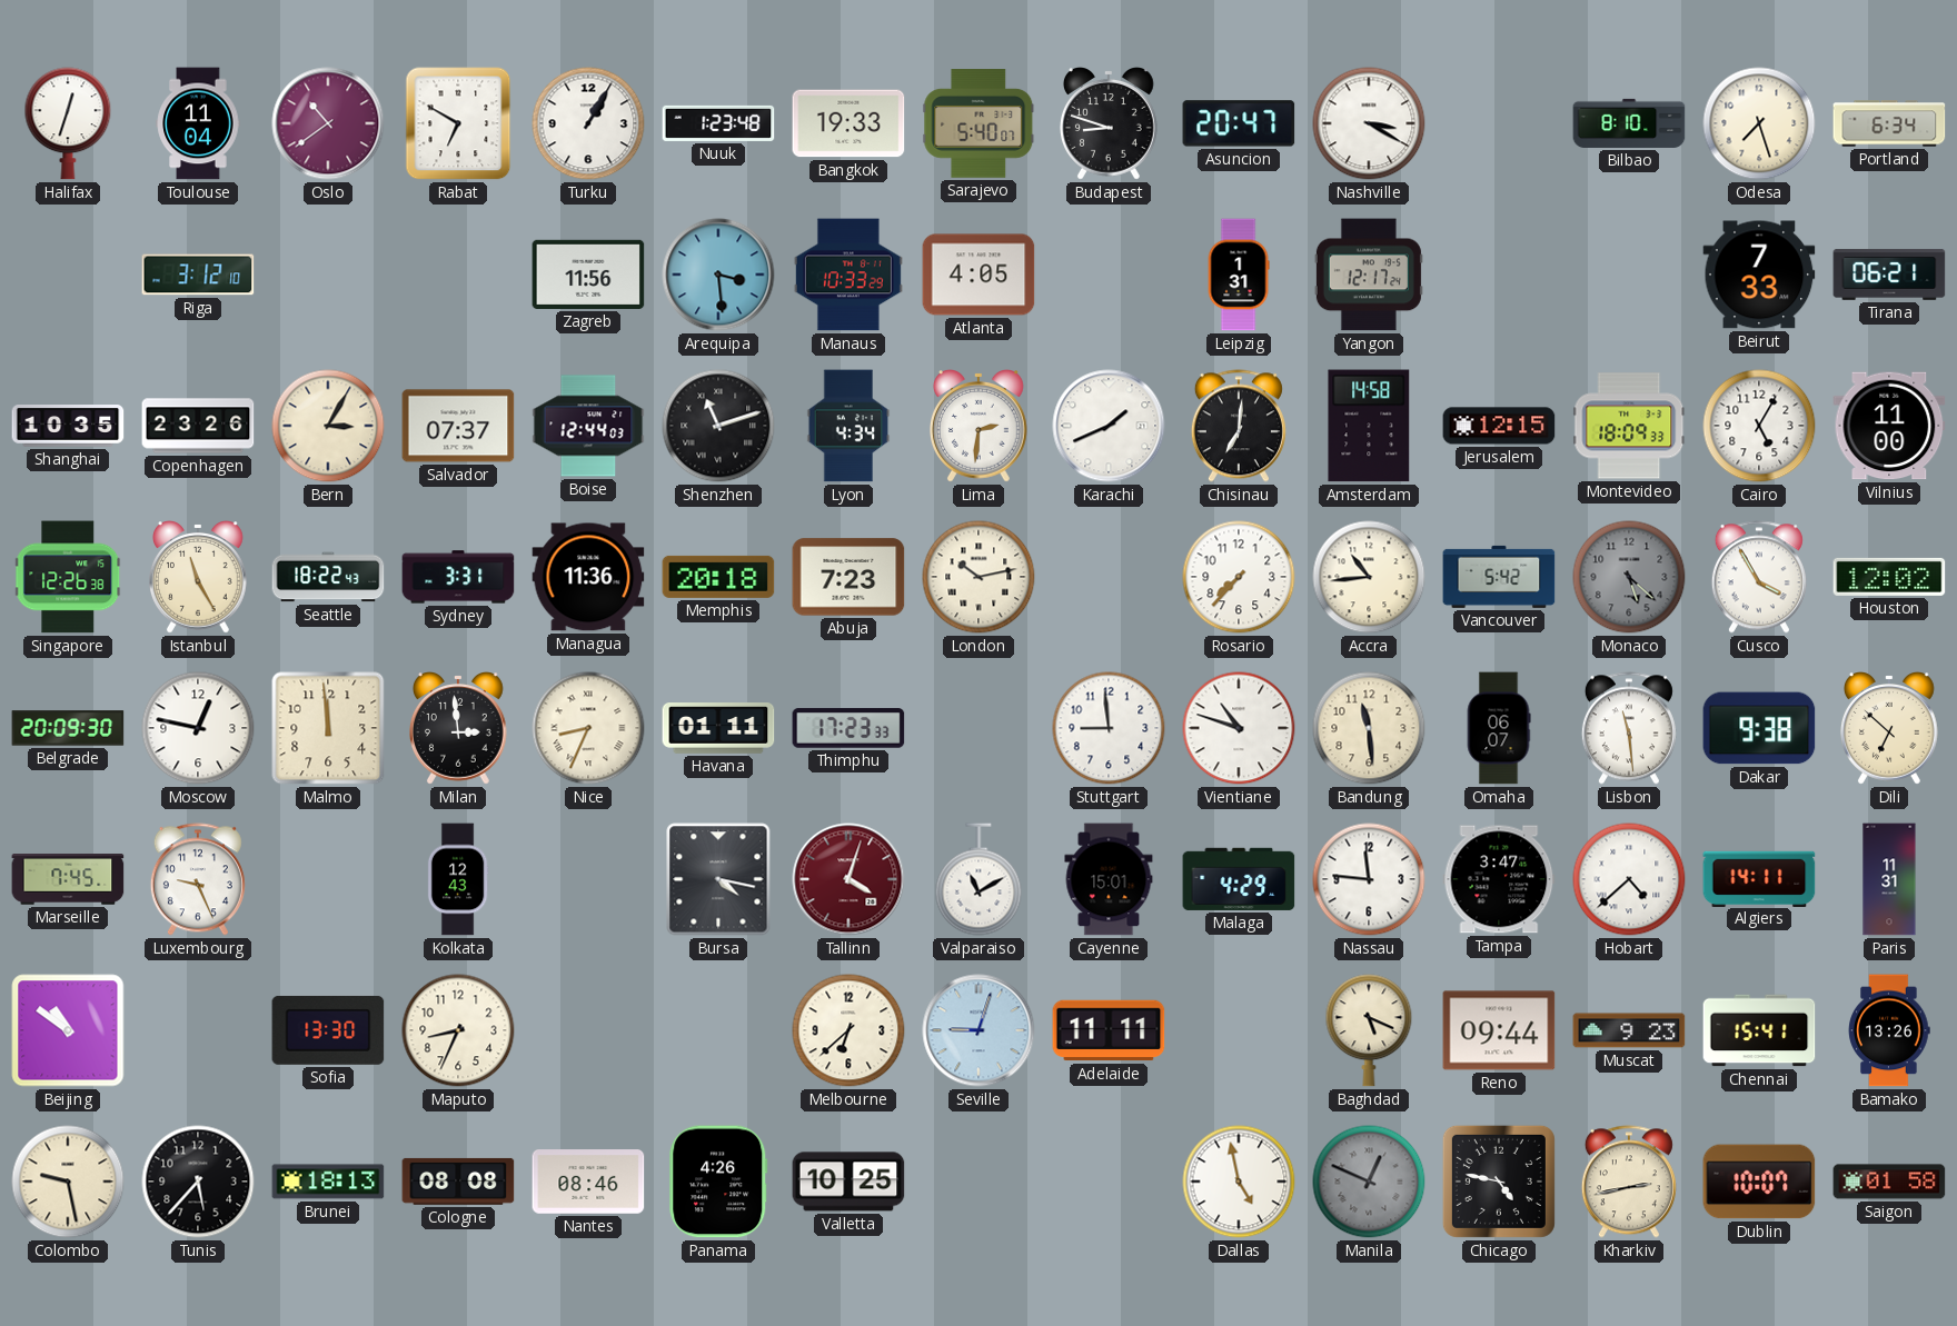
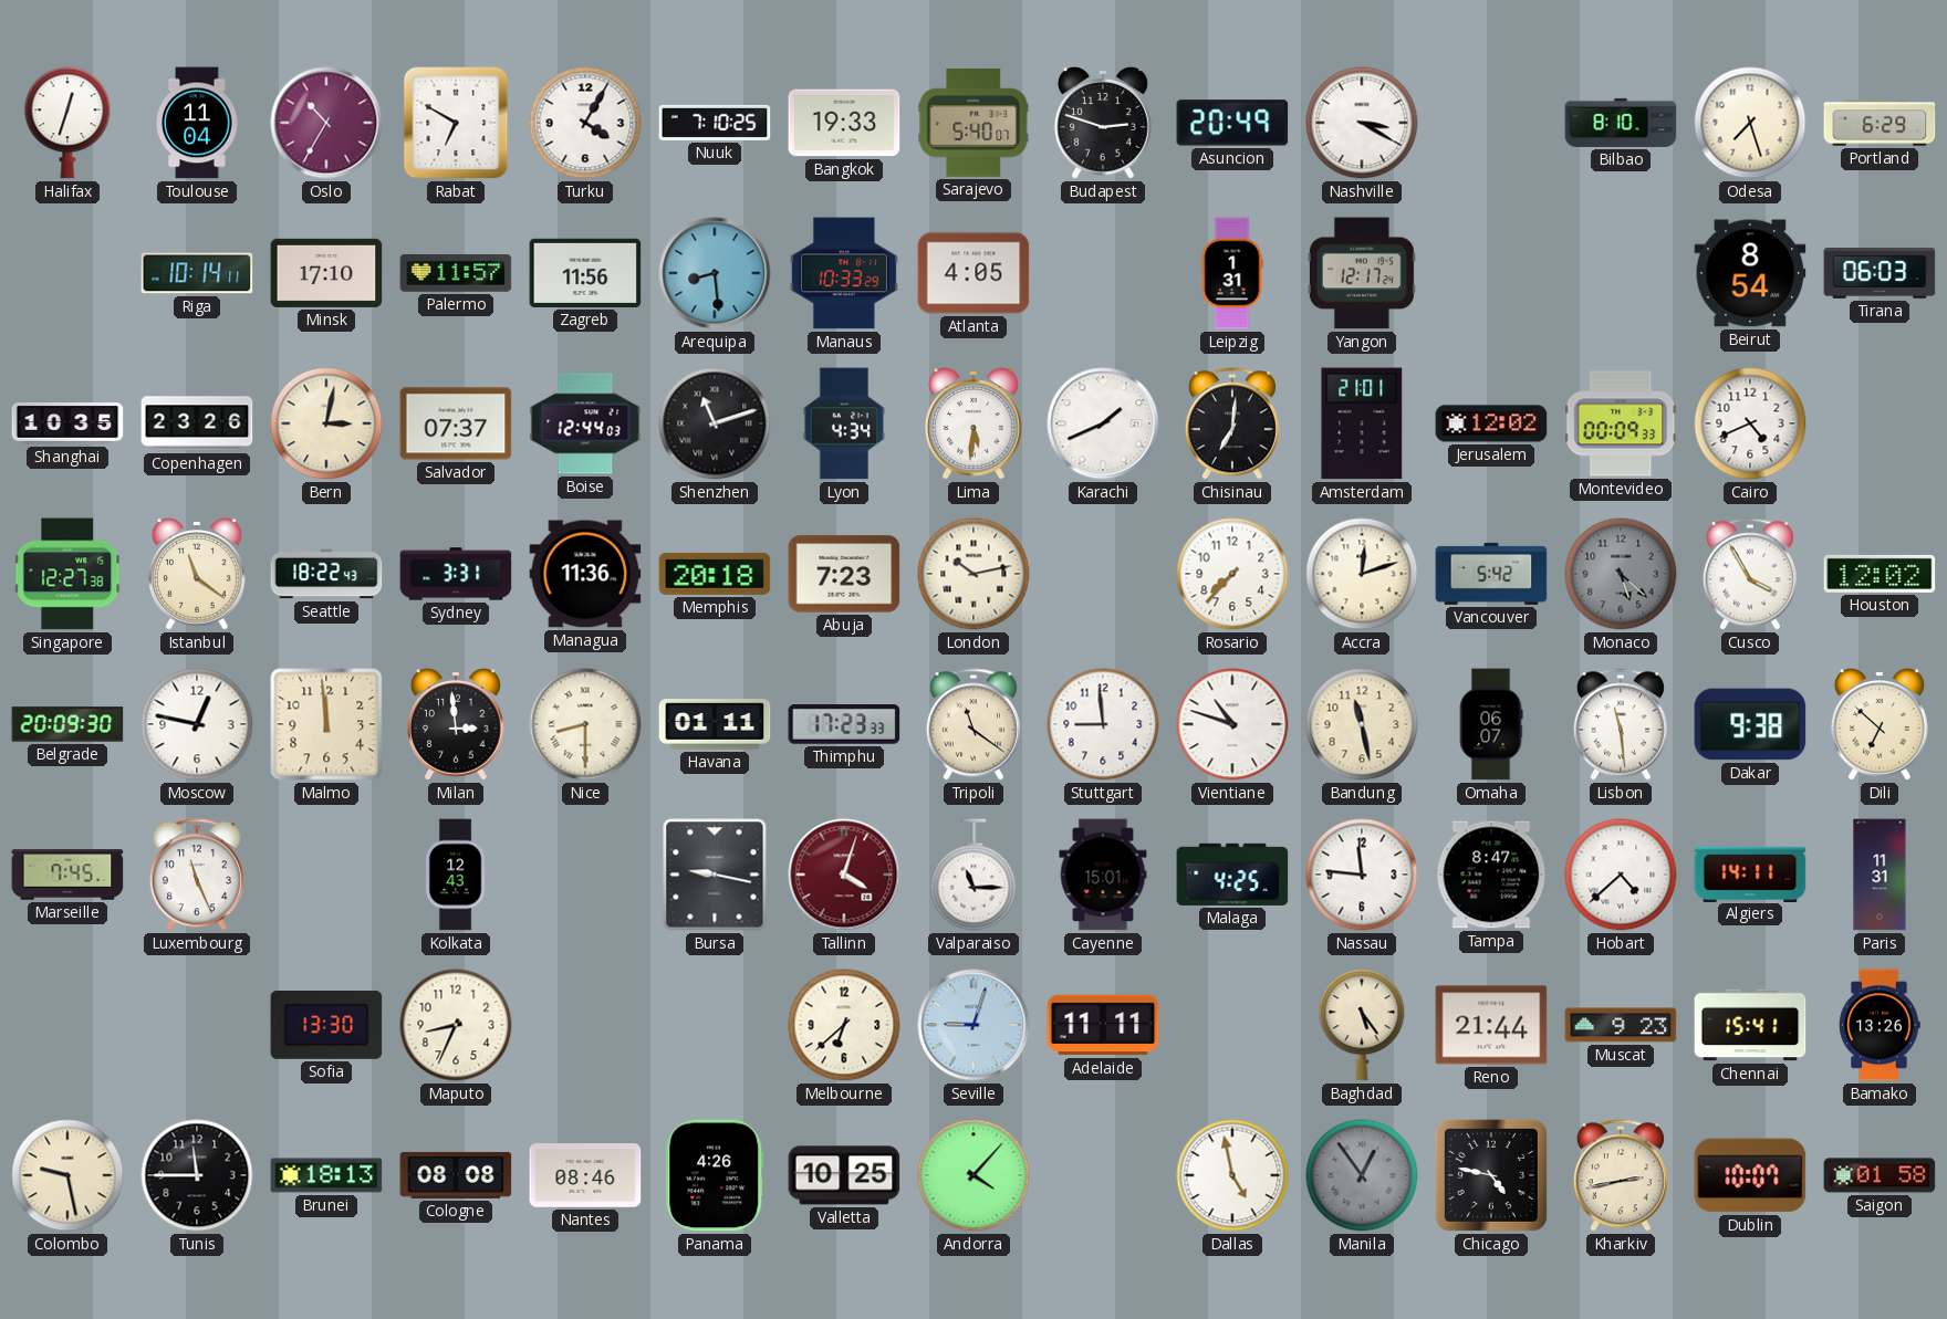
Oslo: 10:39 -> 10:35 (326, 123)
Turku: 1:05 -> 4:05 (585, 123)
Nuuk: 1:23 -> 7:10 (715, 123)
Budapest: 8:48 -> 2:48 (1104, 124)
Asuncion: 20:47 -> 20:49 (1232, 123)
Portland: 6:34 -> 6:29 (1880, 123)
Riga: 3:12 -> 10:14 (197, 273)
Minsk: none -> 17:10 (326, 273)
Palermo: none -> 11:57 (456, 273)
Arequipa: 3:29 -> 8:29 (715, 273)
Beirut: 7:33 -> 8:54 (1750, 273)
Tirana: 06:21 -> 06:03 (1880, 273)
Bern: 3:05 -> 3:02 (326, 423)
Lima: 2:31 -> 5:31 (975, 425)
Amsterdam: 14:58 -> 21:01 (1362, 423)
Jerusalem: 12:15 -> 12:02 (1491, 423)
Montevideo: 18:09 -> 00:09 (1621, 423)
Cairo: 5:05 -> 4:41 (1750, 423)
Vilnius: 11:00 -> none (1889, 426)
Singapore: 12:26 -> 12:27 (69, 574)
Istanbul: 11:25 -> 11:21 (198, 575)
Accra: 10:44 -> 12:12 (1362, 574)
Nice: 8:34 -> 8:30 (585, 724)
Tripoli: none -> 11:21 (973, 724)
Bandung: 11:29 -> 11:28 (1362, 724)
Luxembourg: 9:26 -> 11:26 (197, 875)
Bursa: 4:17 -> 9:17 (715, 875)
Valparaiso: 11:10 -> 11:15 (973, 875)
Malaga: 4:29 -> 4:25 (1232, 875)
Tampa: 3:47 -> 8:47 (1491, 875)
Beijing: 10:51 -> none (68, 1030)
Baghdad: 5:19 -> 5:24 (1362, 1025)
Reno: 09:44 -> 21:44 (1491, 1025)
Tunis: 5:37 -> 11:45 (197, 1175)
Andorra: none -> 4:07 (973, 1175)
Manila: 12:49 -> 12:54 (1362, 1175)
